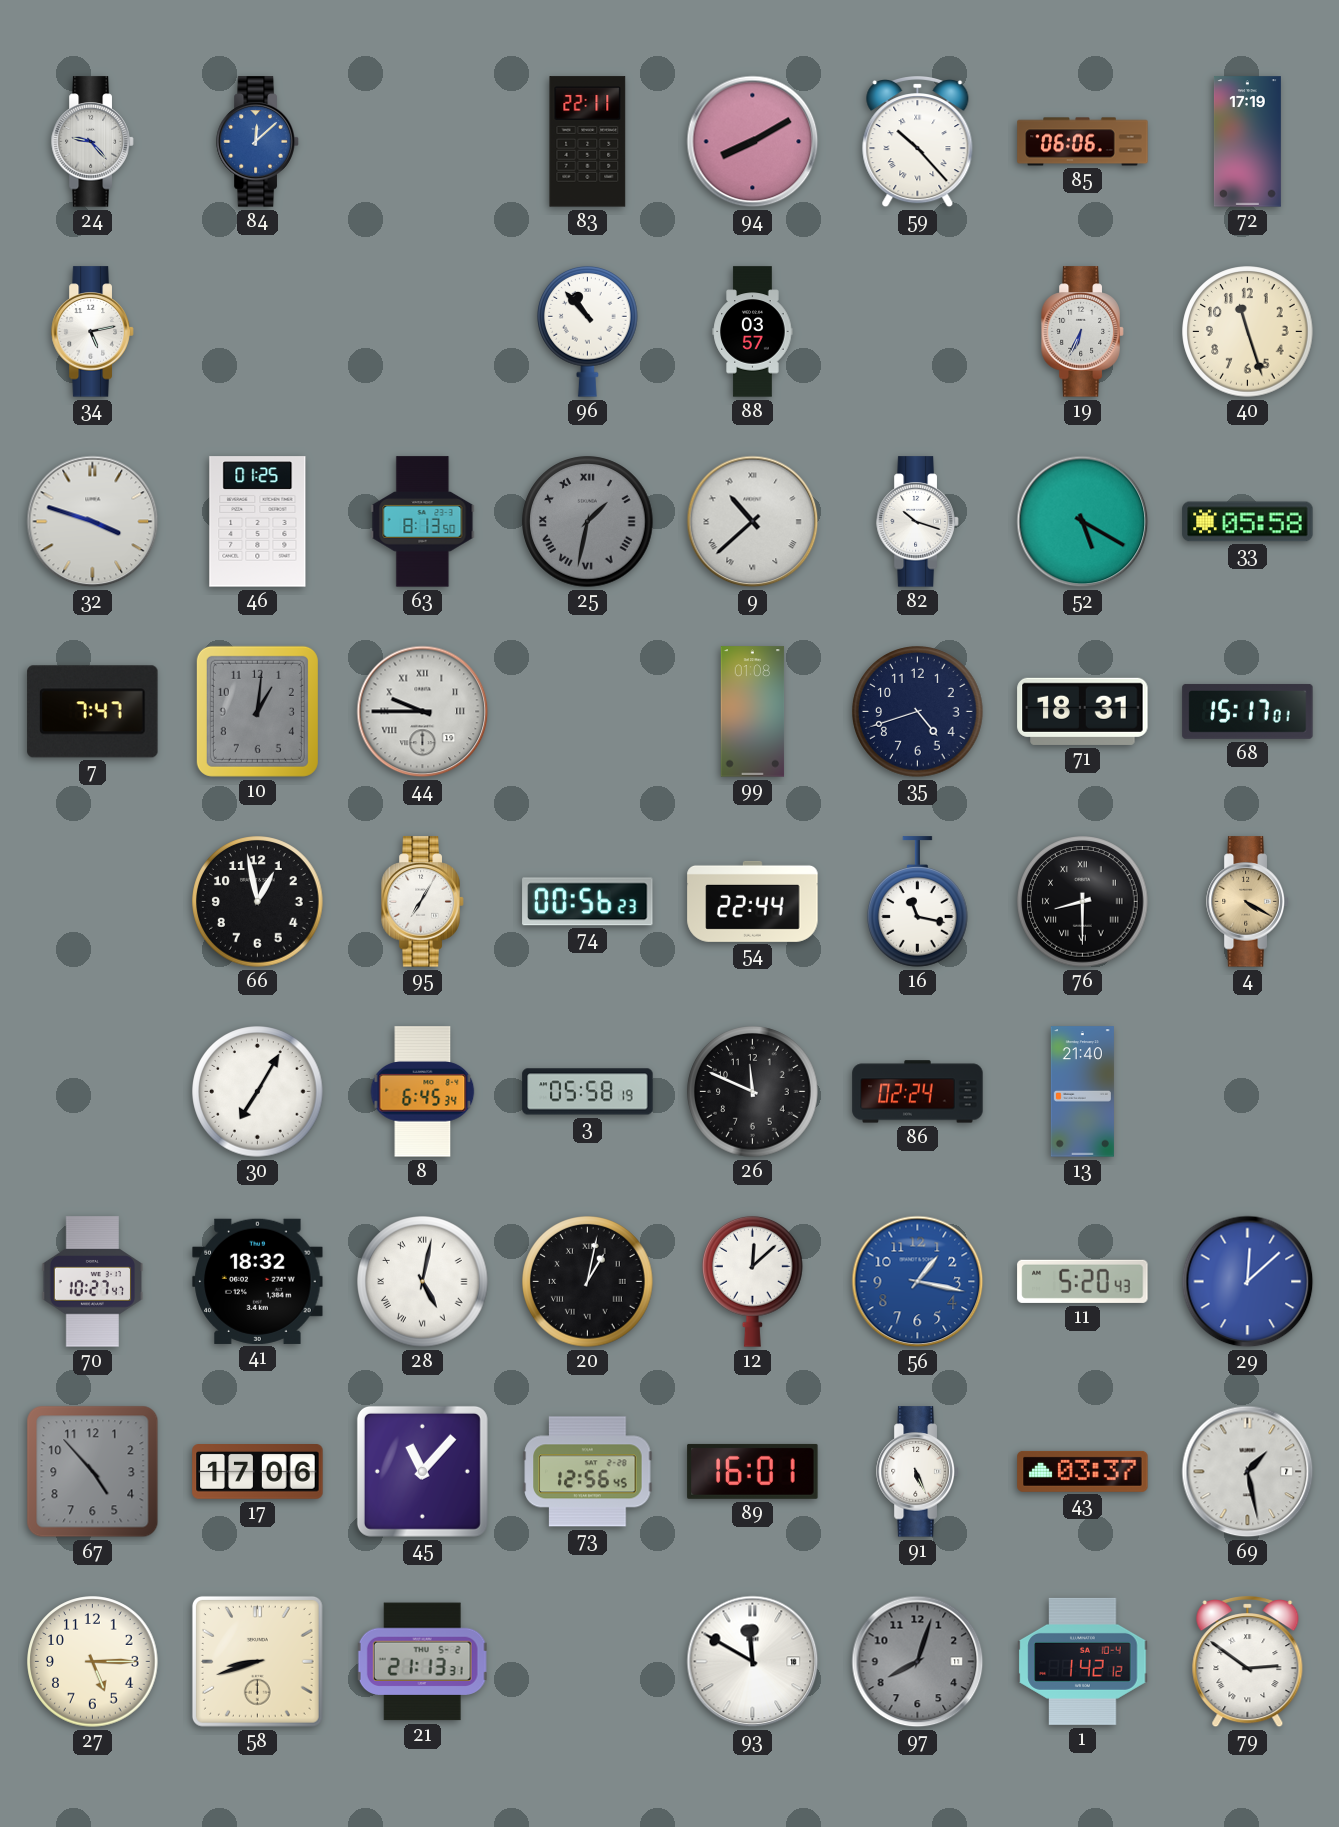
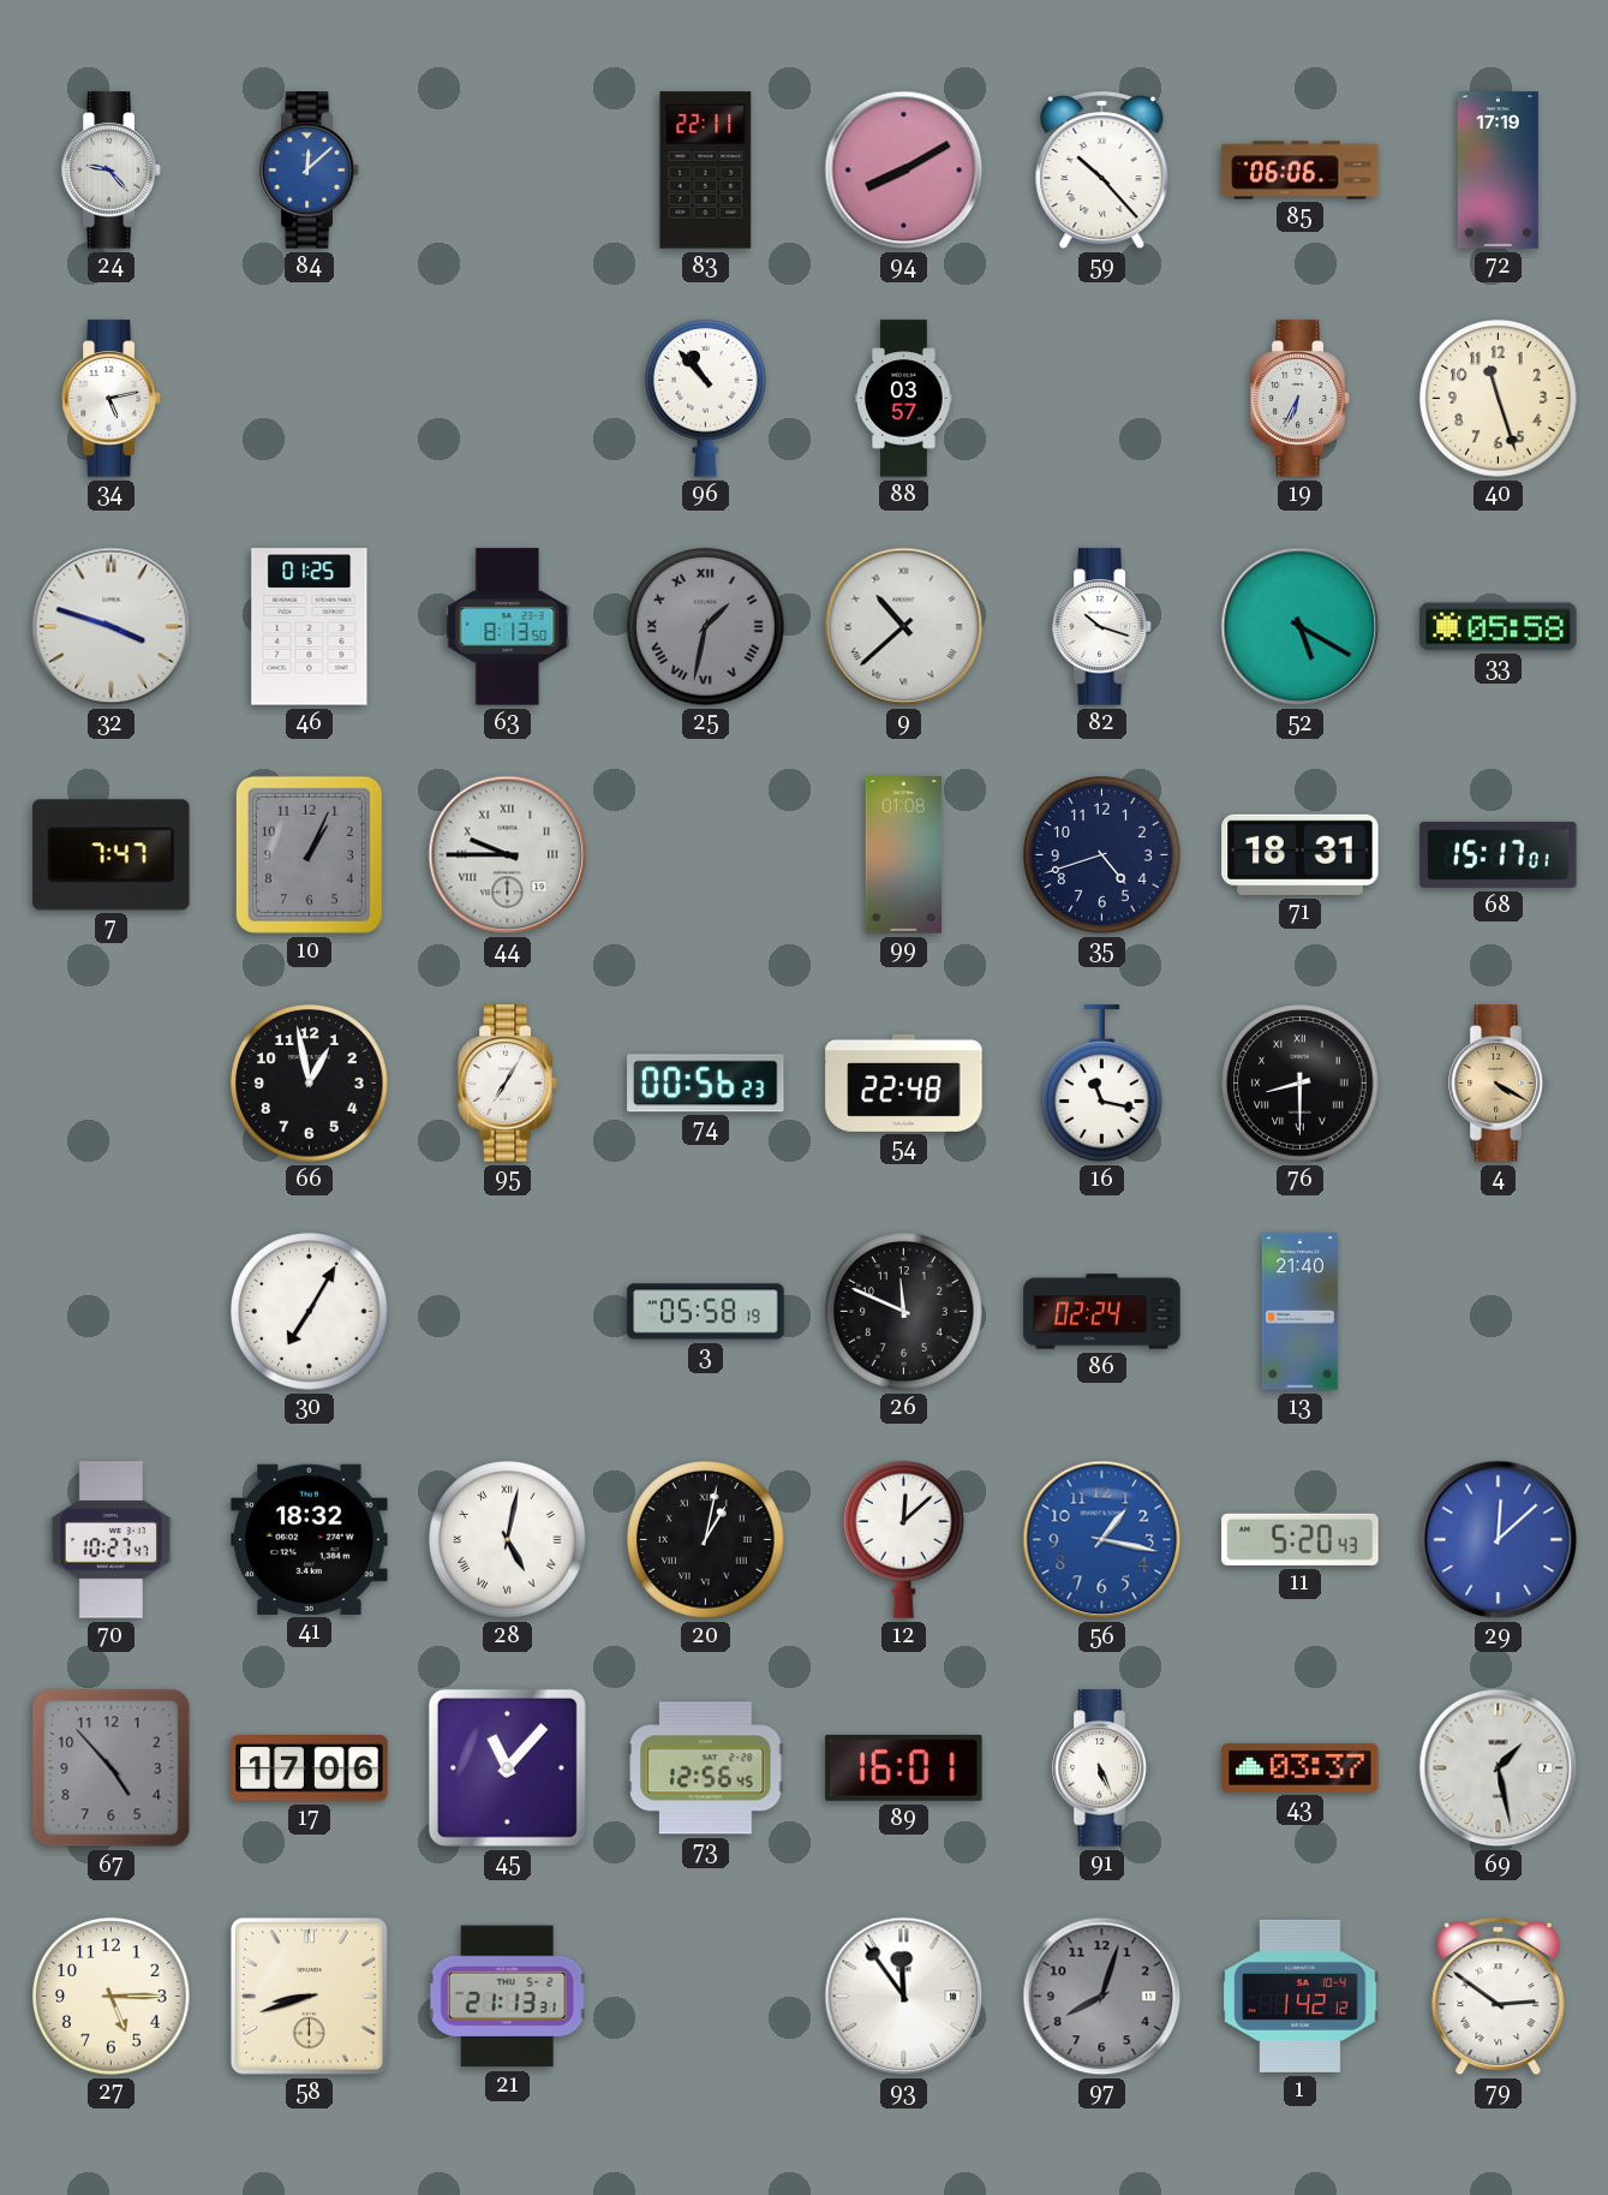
10: 1:01 -> 1:04 (309, 854)
54: 22:44 -> 22:48 (904, 1082)
8: 6:45 -> none (423, 1092)
93: 11:50 -> 11:54 (904, 1997)
